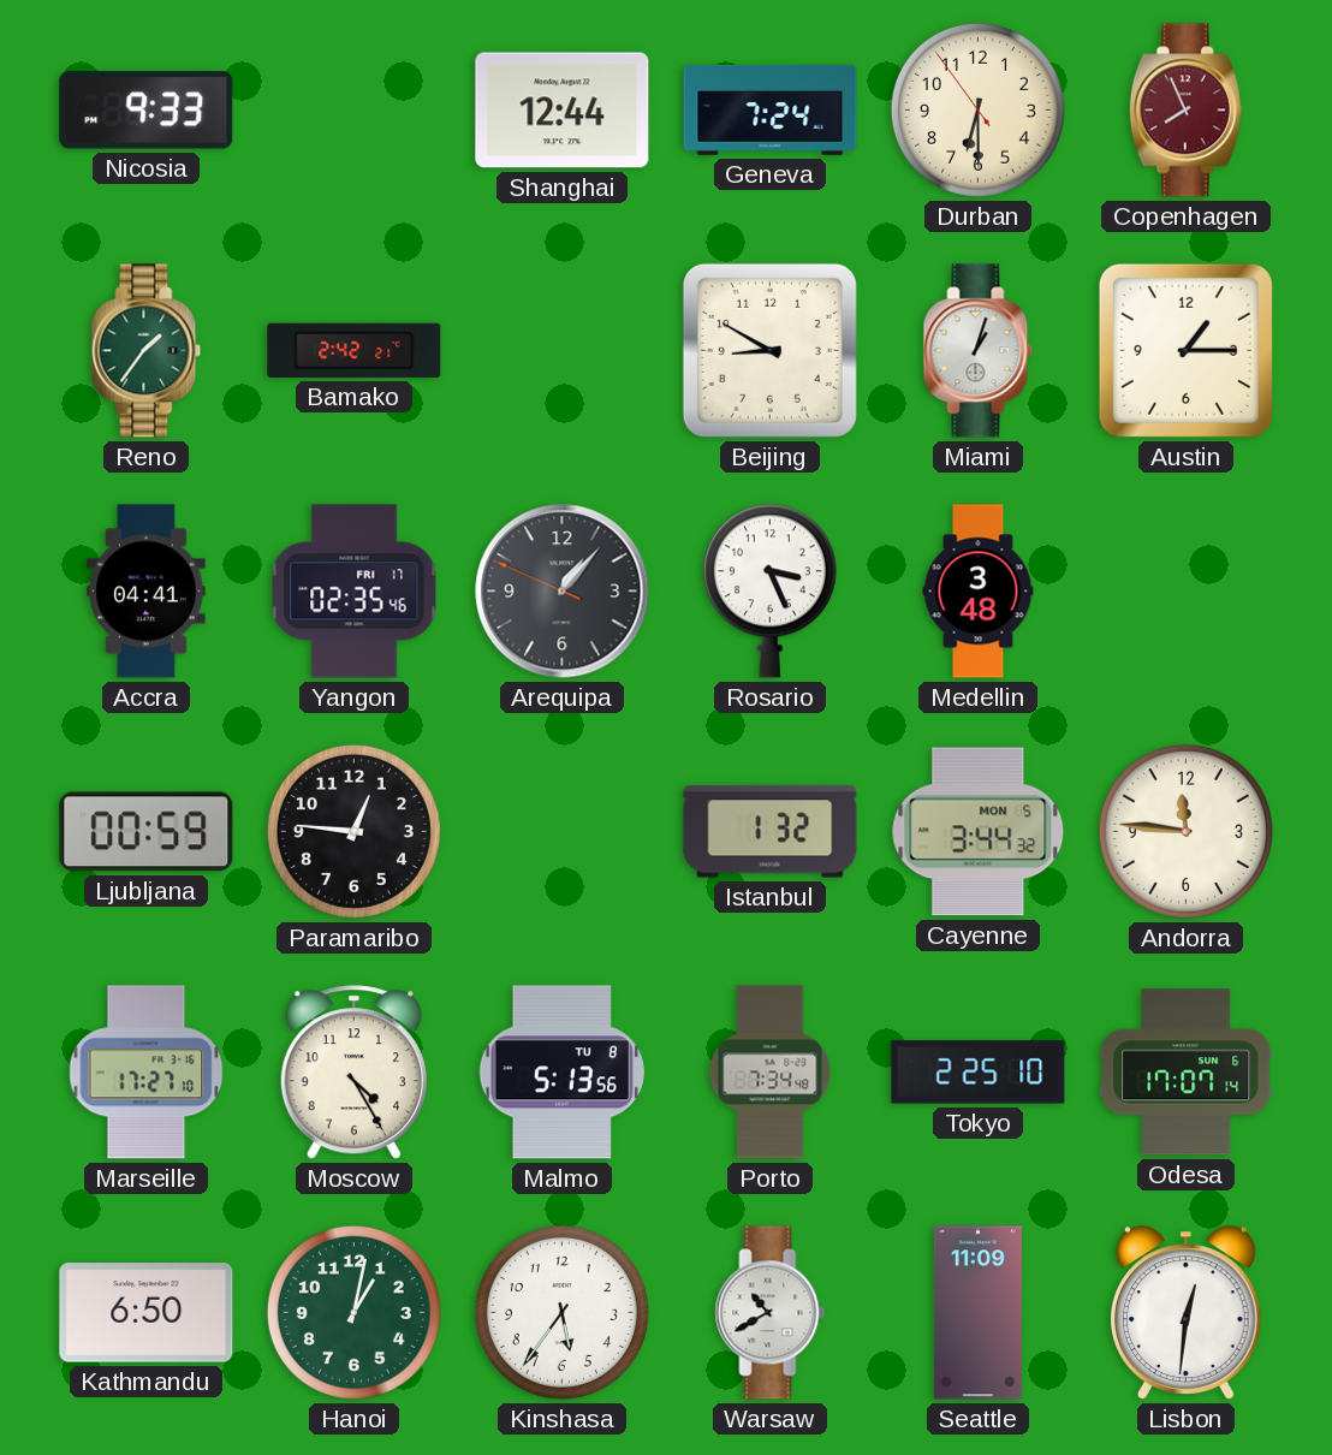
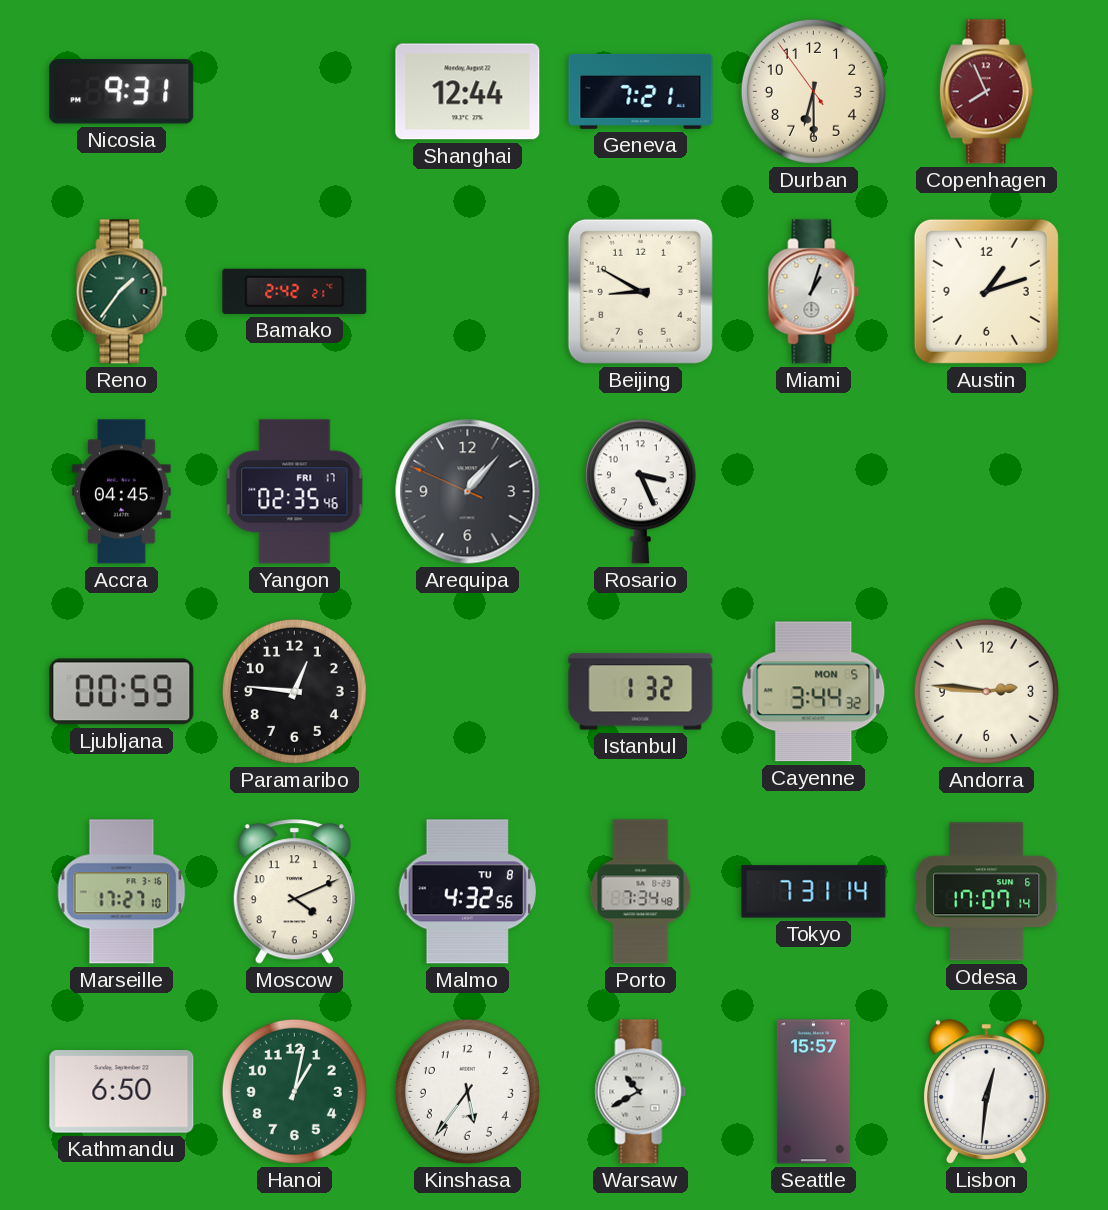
Nicosia: 9:33 -> 9:31 (122, 92)
Geneva: 7:24 -> 7:21 (641, 91)
Austin: 1:15 -> 1:12 (986, 291)
Accra: 04:41 -> 04:45 (122, 492)
Medellin: 3:48 -> none (979, 592)
Andorra: 11:46 -> 2:46 (986, 691)
Moscow: 4:25 -> 4:11 (294, 892)
Malmo: 5:13 -> 4:32 (467, 892)
Tokyo: 2:25 -> 7:31 (814, 892)
Seattle: 11:09 -> 15:57 (813, 1092)
